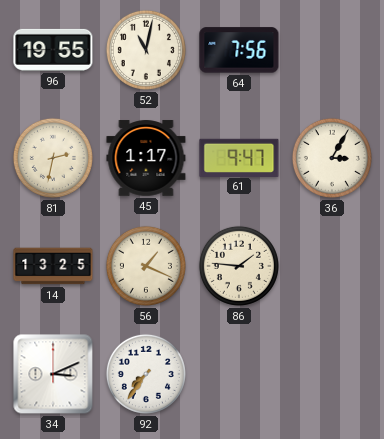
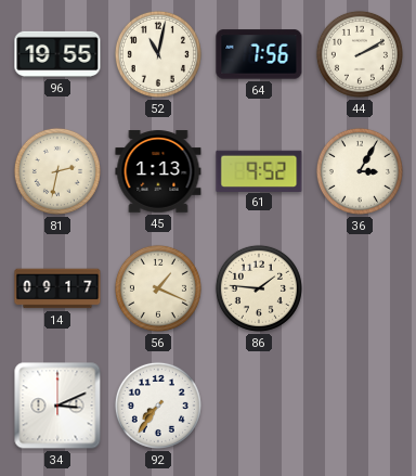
44: none -> 2:10 (360, 54)
45: 1:17 -> 1:13 (158, 171)
61: 9:47 -> 9:52 (259, 170)
14: 13:25 -> 09:17 (57, 288)
